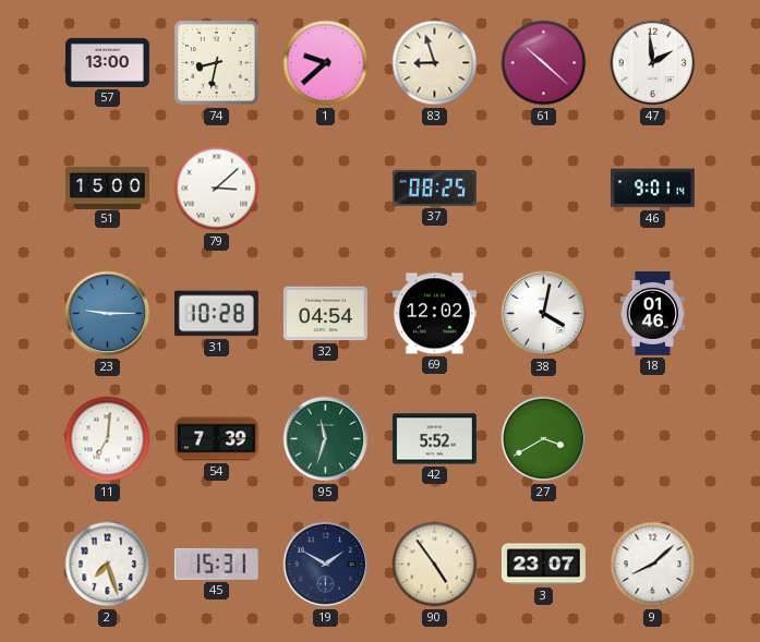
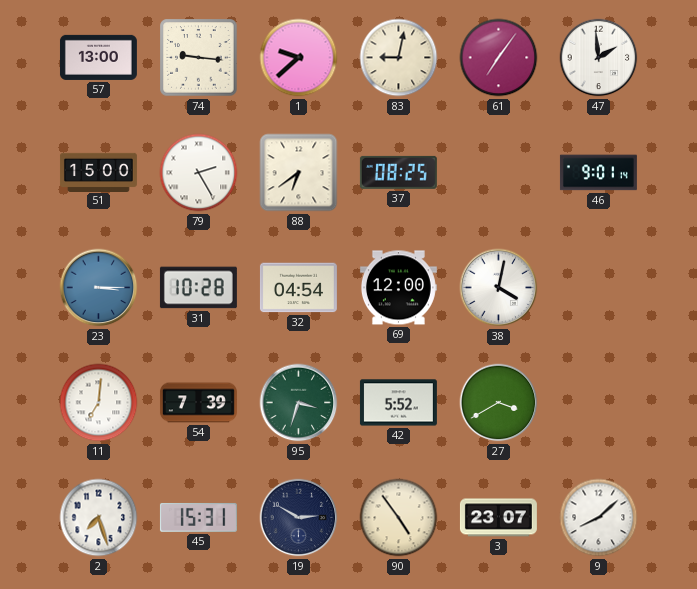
74: 8:32 -> 9:16 (199, 58)
83: 8:57 -> 9:02 (399, 58)
61: 10:22 -> 7:06 (499, 58)
79: 3:08 -> 2:25 (199, 173)
88: none -> 6:39 (299, 173)
23: 9:15 -> 3:15 (99, 288)
69: 12:02 -> 12:00 (398, 288)
18: 01:46 -> none (653, 313)
95: 11:33 -> 3:33 (299, 403)
19: 1:50 -> 2:50 (299, 518)
